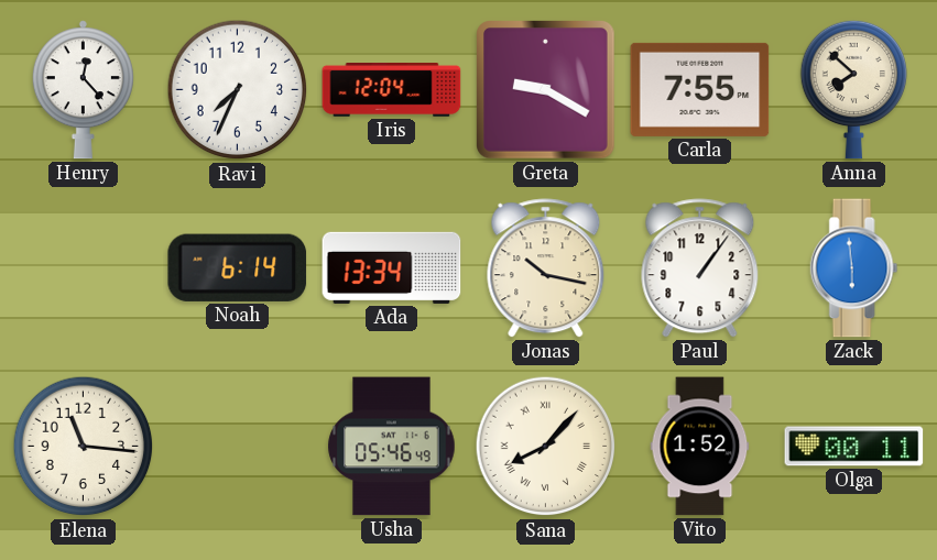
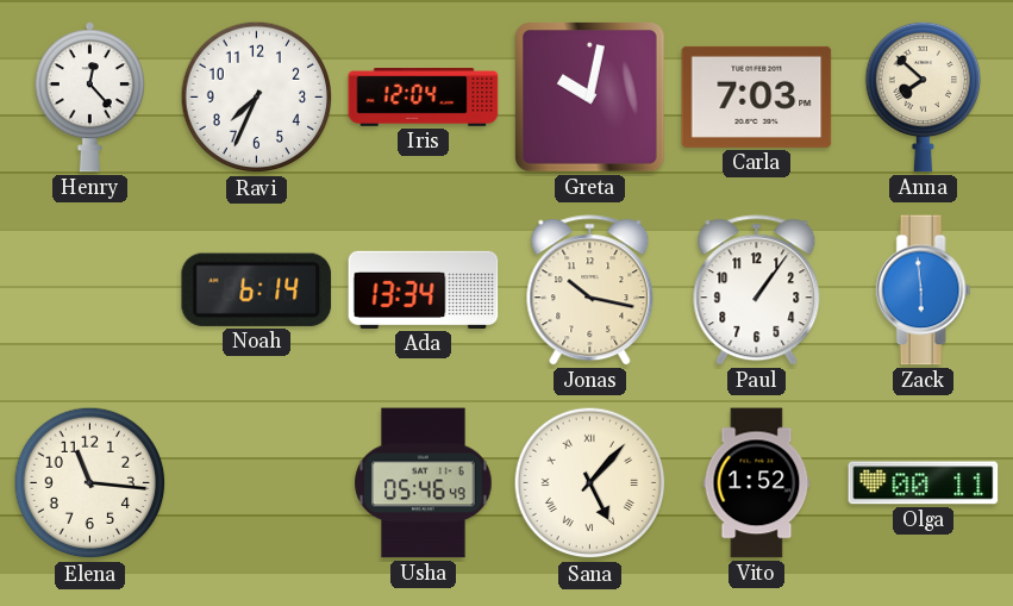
Greta: 9:20 -> 10:02 (590, 98)
Carla: 7:55 -> 7:03 (757, 96)
Sana: 8:07 -> 5:07 (590, 483)
